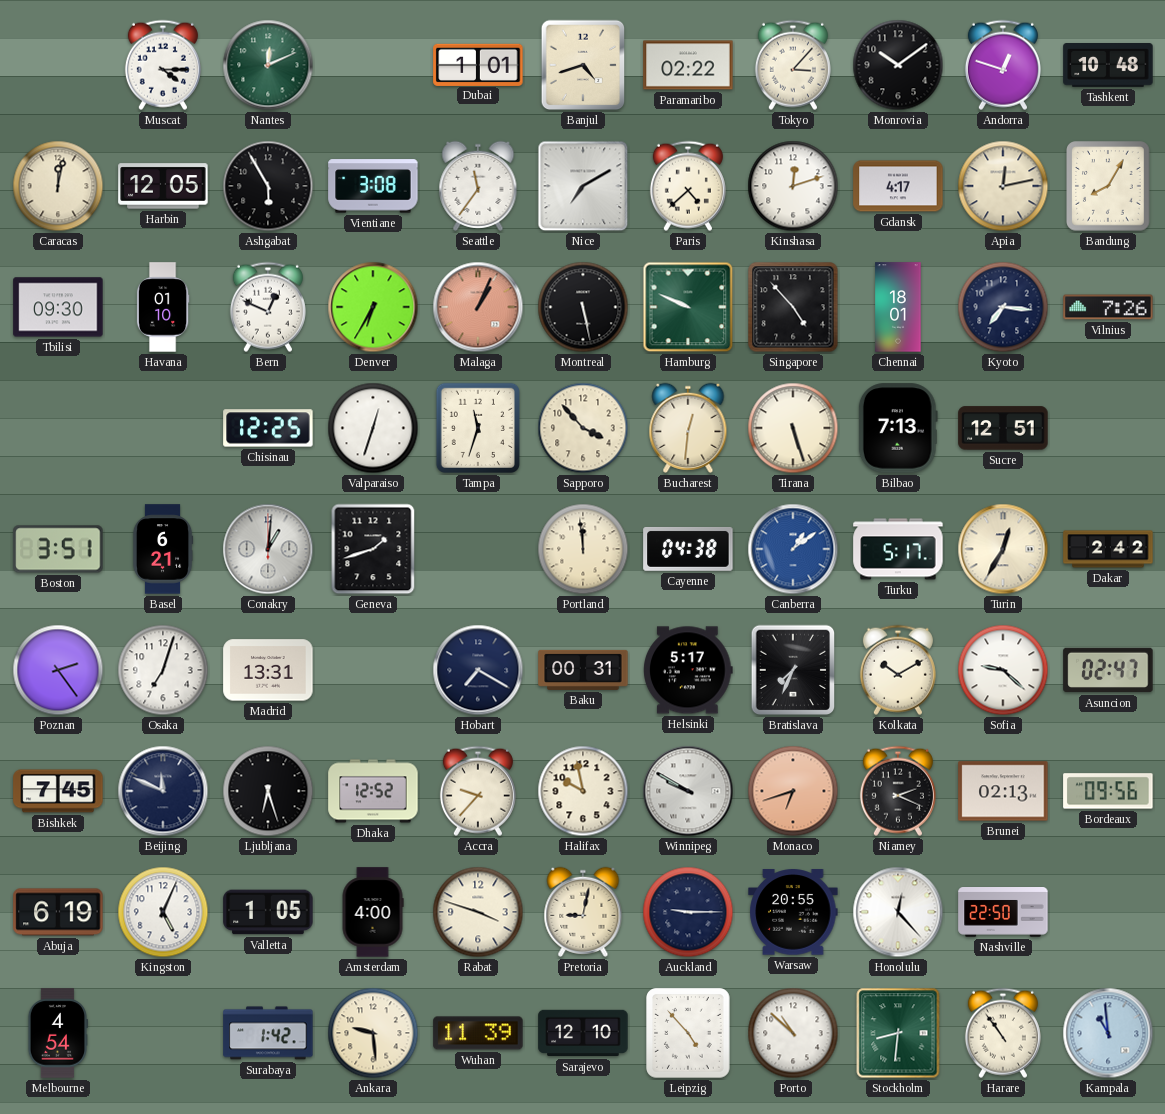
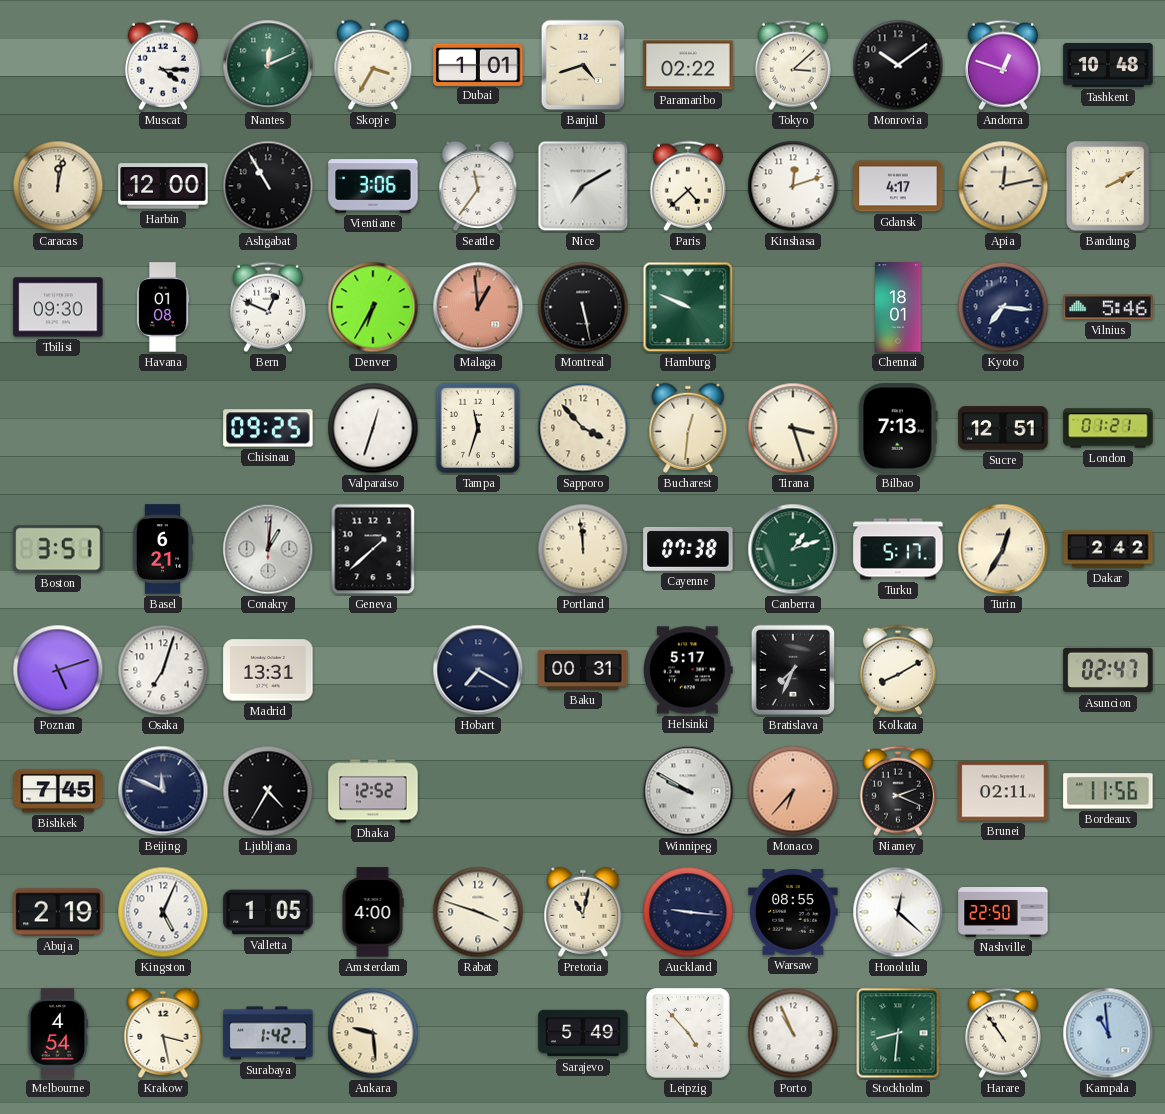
Skopje: none -> 3:35 (373, 65)
Tokyo: 3:07 -> 3:08 (793, 65)
Harbin: 12:05 -> 12:00 (163, 186)
Ashgabat: 5:55 -> 10:55 (268, 186)
Vientiane: 3:08 -> 3:06 (373, 186)
Bandung: 8:05 -> 2:10 (1108, 186)
Havana: 01:10 -> 01:08 (163, 307)
Malaga: 1:04 -> 12:59 (478, 307)
Singapore: 4:53 -> none (793, 307)
Vilnius: 7:26 -> 5:46 (1108, 307)
Chisinau: 12:25 -> 09:25 (268, 428)
Tirana: 5:27 -> 3:27 (793, 428)
London: none -> 01:21 (1108, 428)
Geneva: 1:42 -> 1:38 (373, 549)
Cayenne: 04:38 -> 07:38 (688, 549)
Canberra: 1:09 -> 1:12 (793, 549)
Canberra dial: blue -> green (793, 549)
Poznan: 2:24 -> 5:12 (58, 670)
Kolkata: 10:10 -> 8:10 (898, 670)
Sofia: 9:22 -> none (1003, 670)
Ljubljana: 6:27 -> 4:35 (268, 791)
Accra: 9:37 -> none (478, 791)
Halifax: 9:58 -> none (583, 791)
Monaco: 6:42 -> 6:37 (793, 791)
Brunei: 02:13 -> 02:11 (1003, 791)
Bordeaux: 09:56 -> 11:56 (1108, 791)
Abuja: 6:19 -> 2:19 (58, 912)
Pretoria: 9:02 -> 11:02 (583, 912)
Auckland: 9:15 -> 9:16 (688, 912)
Warsaw: 20:55 -> 08:55 (793, 912)
Honolulu: 12:23 -> 12:22 (898, 912)
Krakow: none -> 3:28 (163, 1033)
Wuhan: 11:39 -> none (478, 1033)
Sarajevo: 12:10 -> 5:49 (583, 1033)
Porto: 10:52 -> 10:56 (793, 1033)
